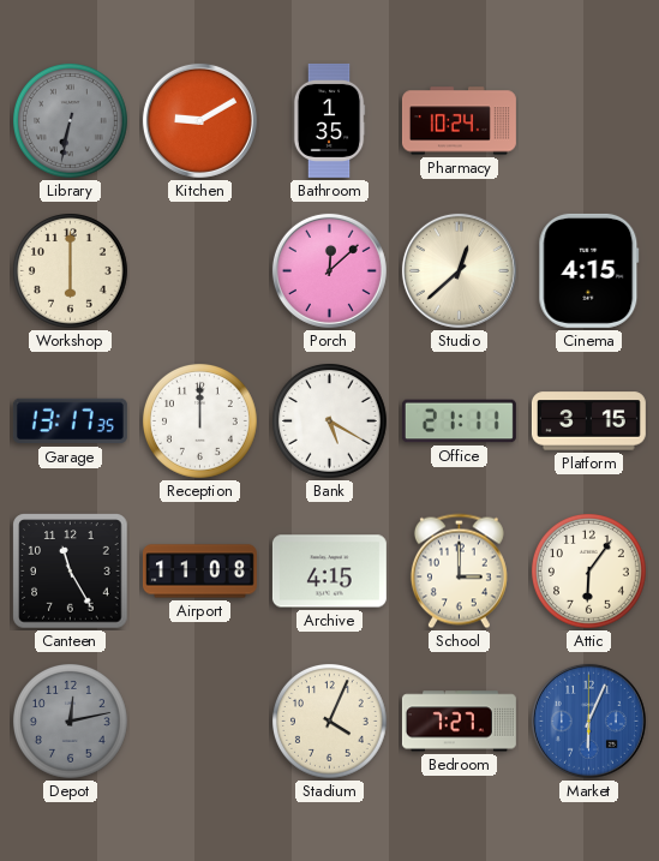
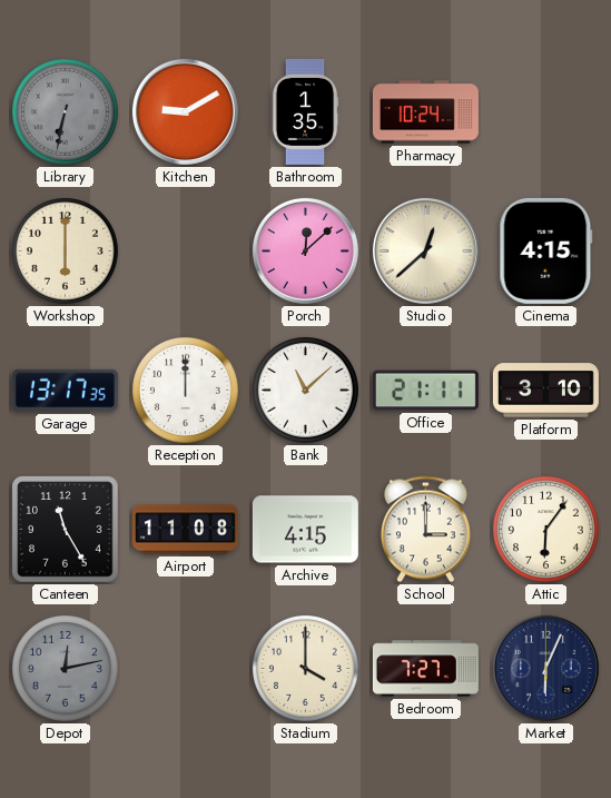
Bank: 5:20 -> 11:08 (306, 391)
Platform: 3:15 -> 3:10 (545, 391)
Stadium: 4:04 -> 4:00 (306, 669)
Market dial: blue -> navy (545, 668)
